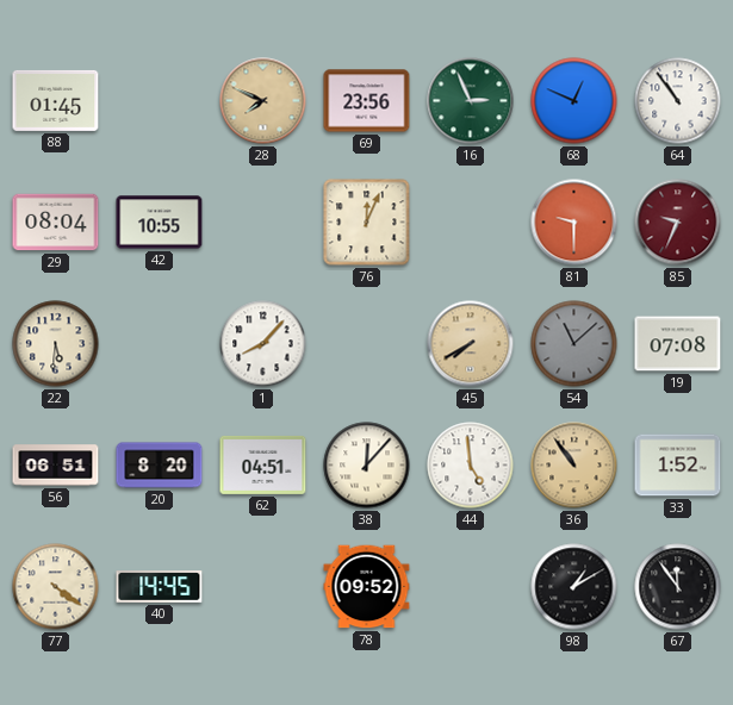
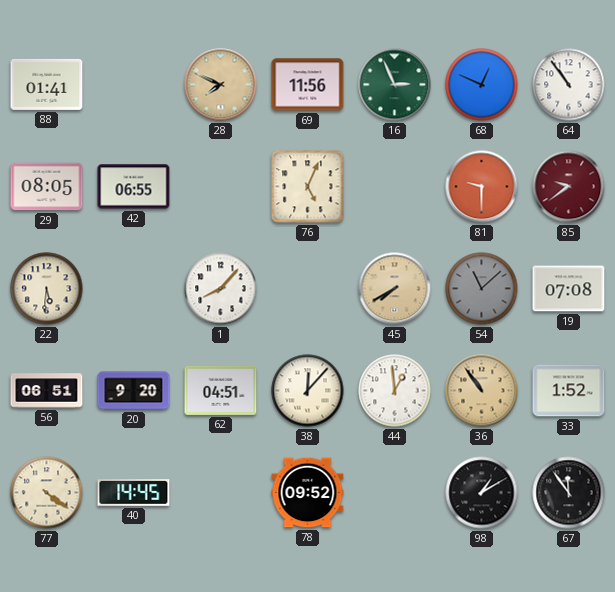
88: 01:45 -> 01:41 (47, 84)
69: 23:56 -> 11:56 (308, 85)
29: 08:04 -> 08:05 (47, 187)
42: 10:55 -> 06:55 (134, 187)
76: 12:04 -> 5:04 (308, 187)
85: 9:34 -> 9:39 (569, 187)
20: 8:20 -> 9:20 (134, 391)
44: 4:59 -> 12:59 (395, 391)
